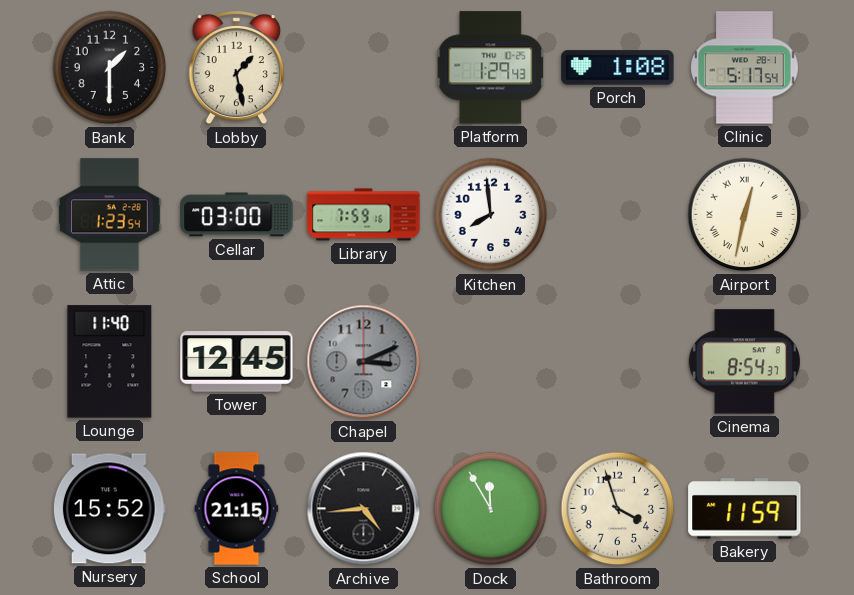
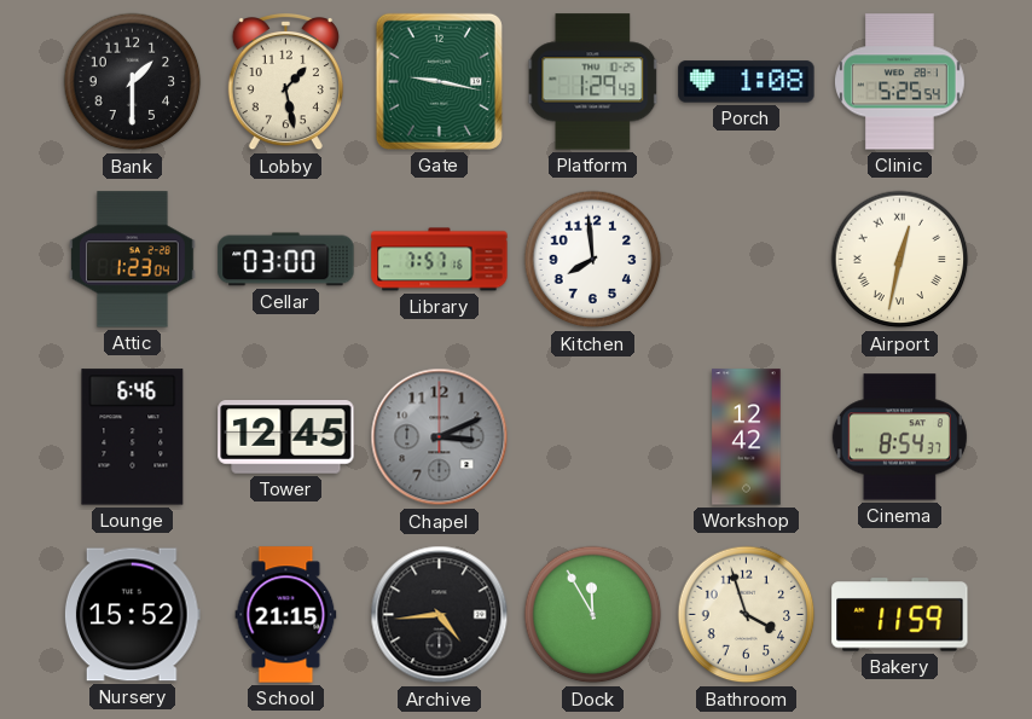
Gate: none -> 9:17 (439, 81)
Clinic: 5:17 -> 5:25 (900, 82)
Attic: 1:23:54 -> 1:23:04 (133, 260)
Library: 7:59 -> 7:57 (440, 260)
Lounge: 11:40 -> 6:46 (133, 437)
Workshop: none -> 12:42 (747, 437)
